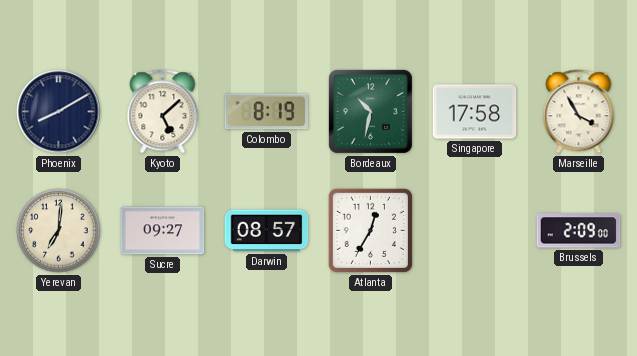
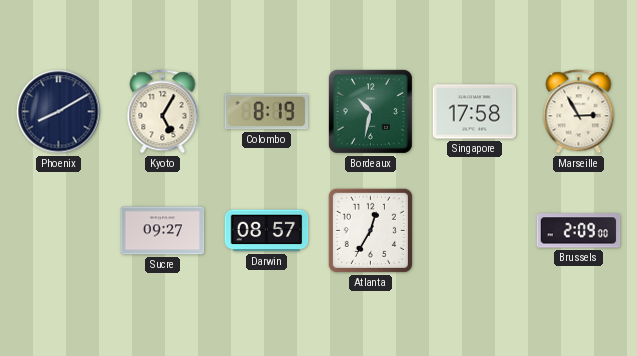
Kyoto: 5:08 -> 5:05 (163, 112)
Marseille: 3:55 -> 2:55 (579, 112)
Yerevan: 7:01 -> none (59, 231)
